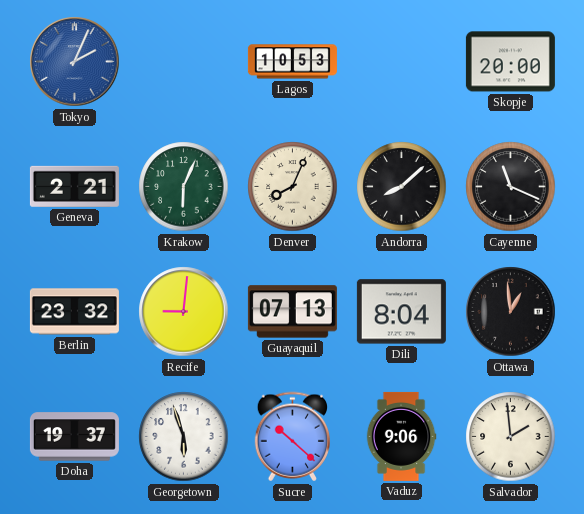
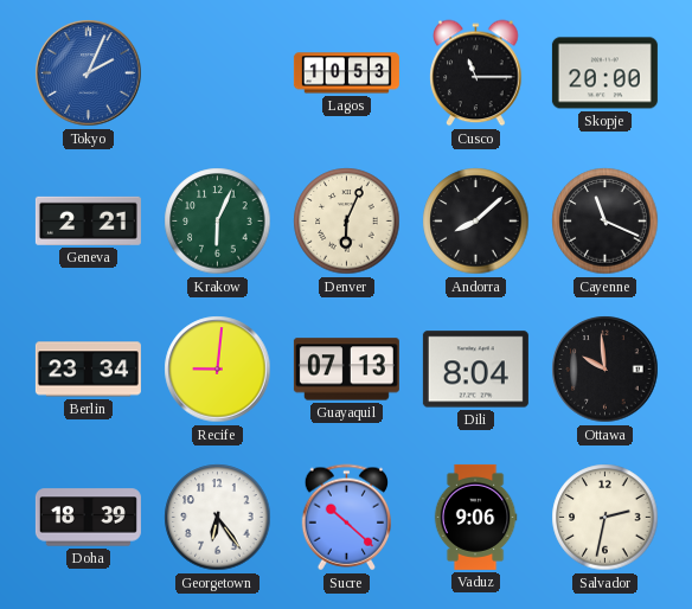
Cusco: none -> 11:15 (476, 73)
Denver: 8:04 -> 6:04 (347, 222)
Berlin: 23:32 -> 23:34 (88, 370)
Ottawa: 12:59 -> 9:59 (605, 370)
Doha: 19:37 -> 18:39 (88, 518)
Georgetown: 5:57 -> 6:24 (218, 518)
Salvador: 1:59 -> 2:32 (605, 518)
